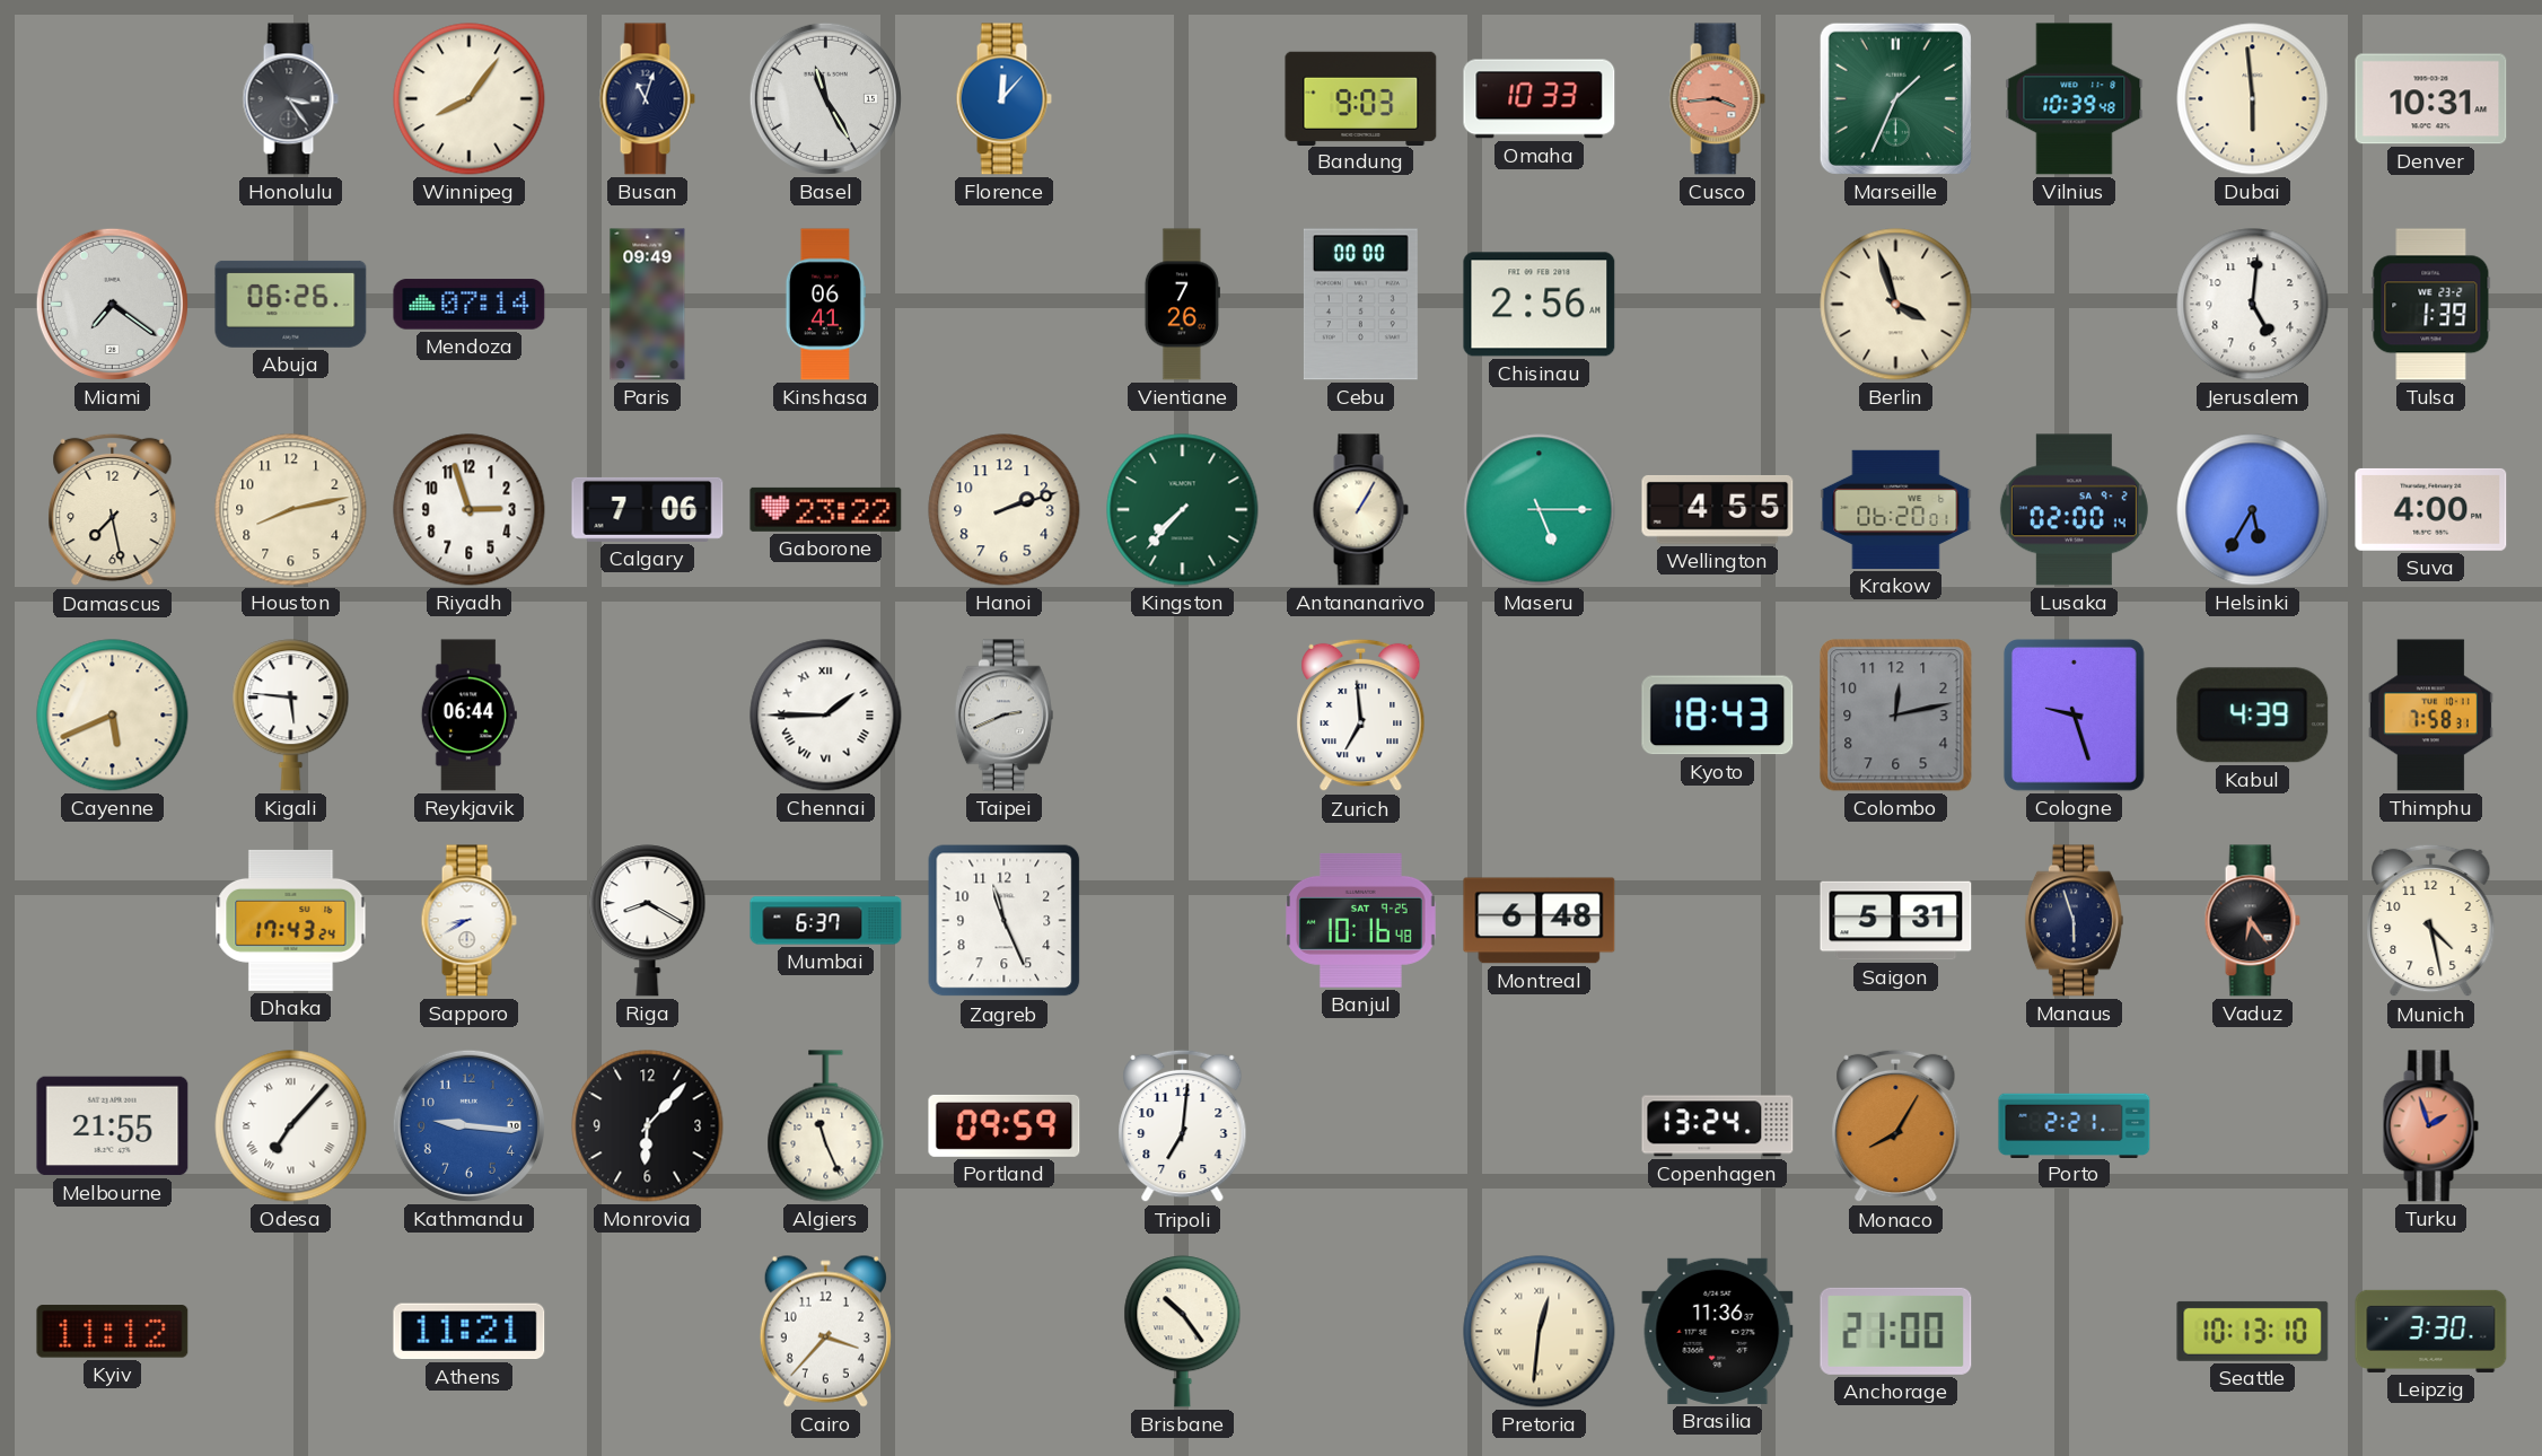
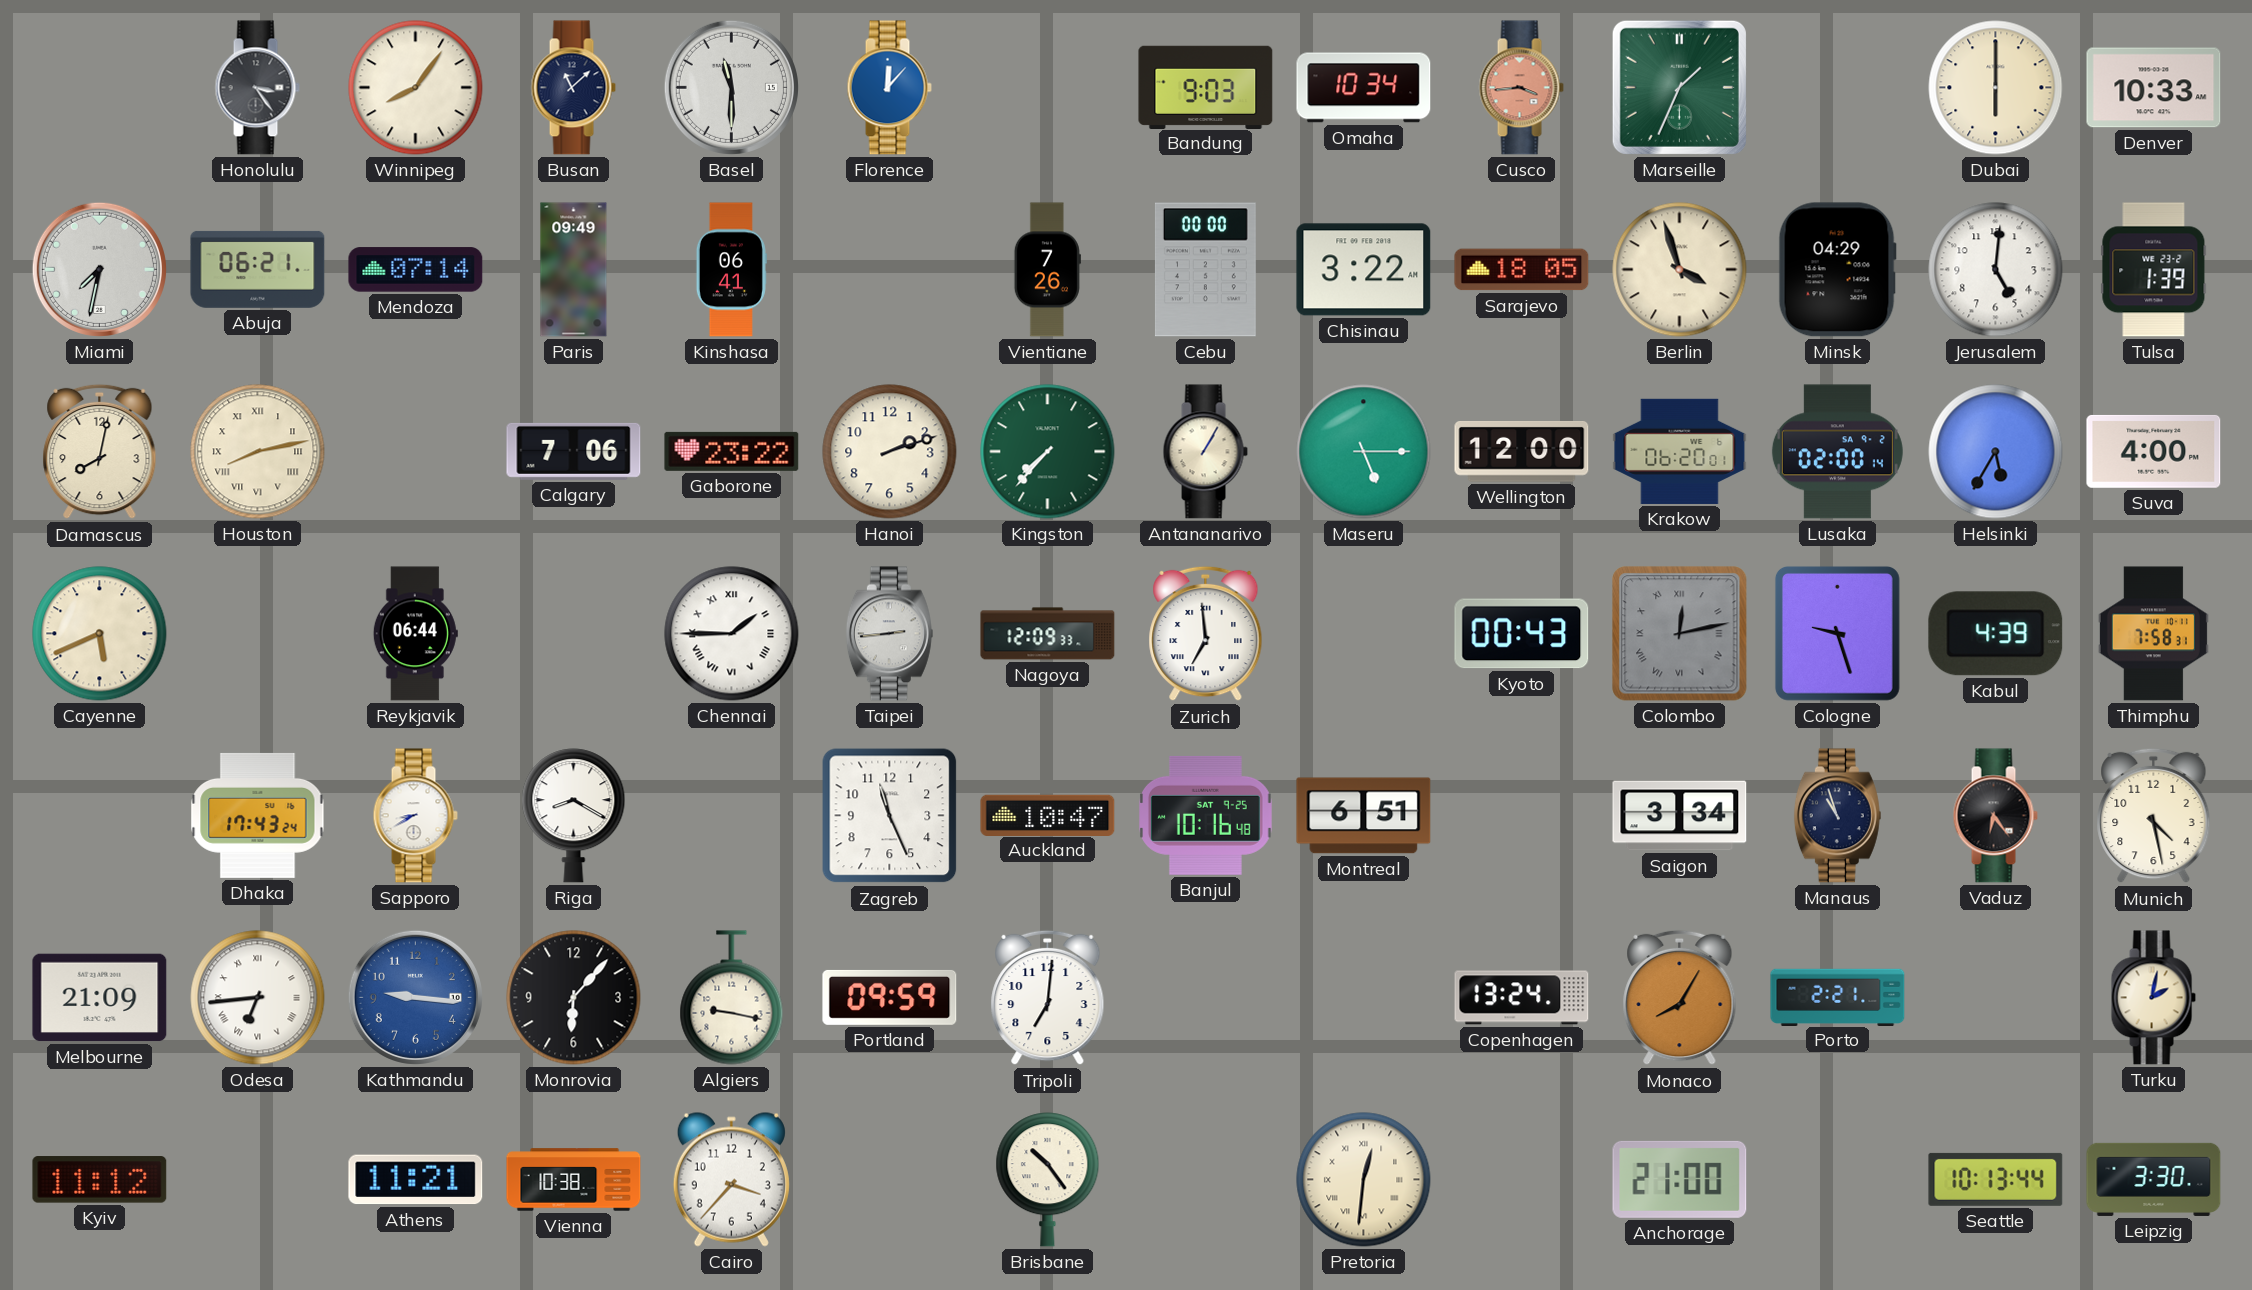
Busan: 11:03 -> 11:08 (573, 88)
Basel: 11:25 -> 11:30 (731, 87)
Omaha: 10:33 -> 10:34 (1364, 88)
Vilnius: 10:39 -> none (2075, 99)
Dubai: 5:59 -> 6:00 (1996, 88)
Denver: 10:31 -> 10:33 (2154, 88)
Miami: 7:21 -> 7:32 (99, 269)
Abuja: 06:26 -> 06:21 (258, 269)
Chisinau: 2:56 -> 3:22 (1364, 270)
Sarajevo: none -> 18:05 (1522, 270)
Minsk: none -> 04:29 (1837, 270)
Damascus: 7:28 -> 8:02 (100, 452)
Houston numerals: Arabic -> Roman (258, 452)
Riyadh: 2:57 -> none (470, 510)
Wellington: 4:55 -> 12:00 (1522, 451)
Kigali: 5:46 -> none (291, 716)
Taipei: 2:41 -> 2:44 (889, 634)
Nagoya: none -> 12:09 (1048, 634)
Kyoto: 18:43 -> 00:43 (1522, 634)
Colombo numerals: Arabic -> Roman (1680, 634)
Mumbai: 6:37 -> none (826, 921)
Auckland: none -> 10:47 (1048, 815)
Montreal: 6:48 -> 6:51 (1364, 816)
Saigon: 5:31 -> 3:34 (1680, 816)
Manaus: 5:57 -> 10:57 (1837, 816)
Melbourne: 21:55 -> 21:09 (100, 998)
Odesa: 7:07 -> 6:44 (258, 998)
Algiers: 11:26 -> 9:17 (732, 998)
Turku: 1:57 -> 2:02 (2153, 998)
Turku dial: salmon -> cream (2153, 998)
Vienna: none -> 10:38 (574, 1180)
Brasilia: 11:36 -> none (1718, 1331)
Seattle: 10:13:10 -> 10:13:44 (1996, 1179)
